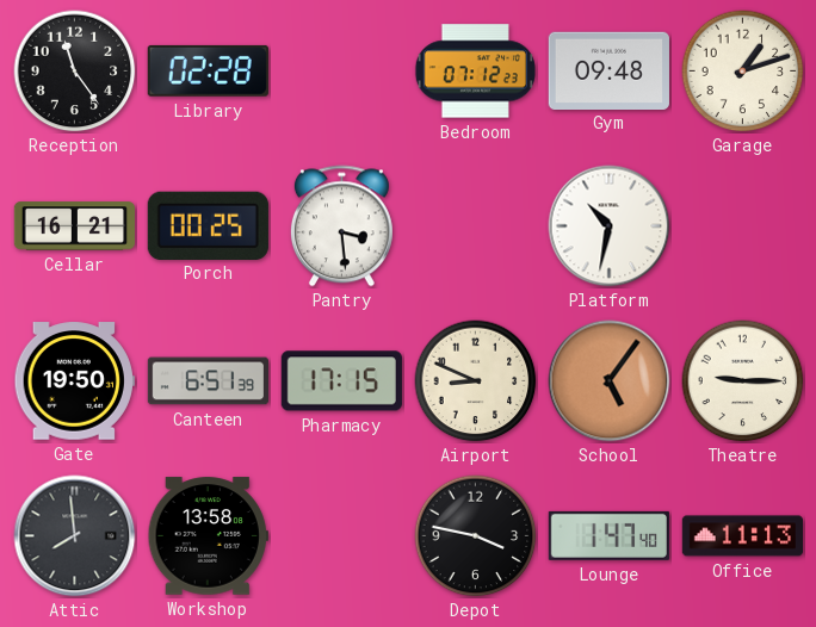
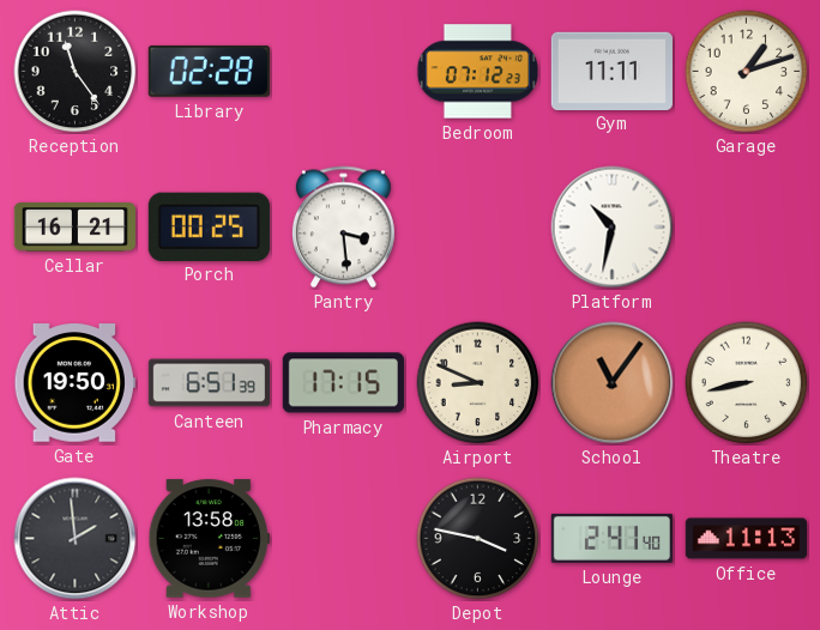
Gym: 09:48 -> 11:11 (611, 71)
School: 5:06 -> 11:06 (613, 383)
Theatre: 9:15 -> 8:43 (747, 383)
Attic: 7:59 -> 1:59 (76, 539)
Lounge: 1:47 -> 2:41 (611, 538)
